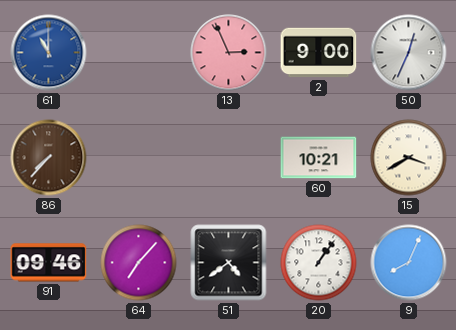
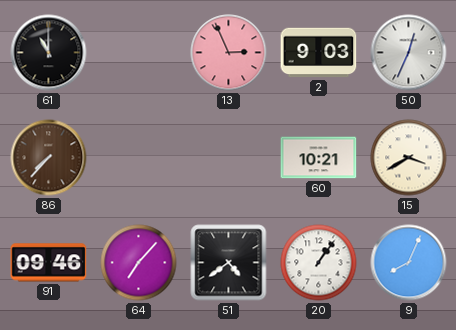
61 dial: blue -> black (49, 53)
2: 9:00 -> 9:03 (319, 53)
